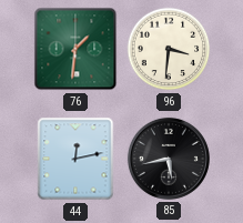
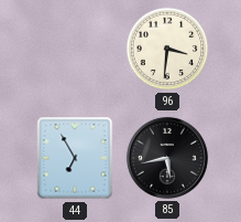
76: 1:31 -> none (75, 49)
44: 12:13 -> 6:55 (75, 158)
